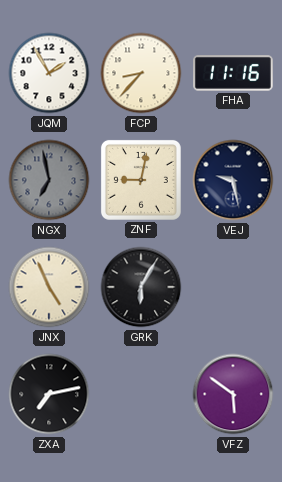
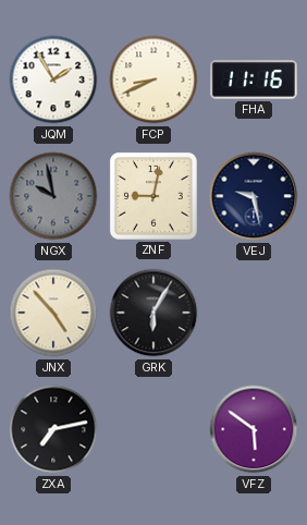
FCP: 8:37 -> 8:41 (153, 80)
NGX: 6:58 -> 9:58 (53, 196)
JNX: 4:56 -> 4:53 (53, 313)
